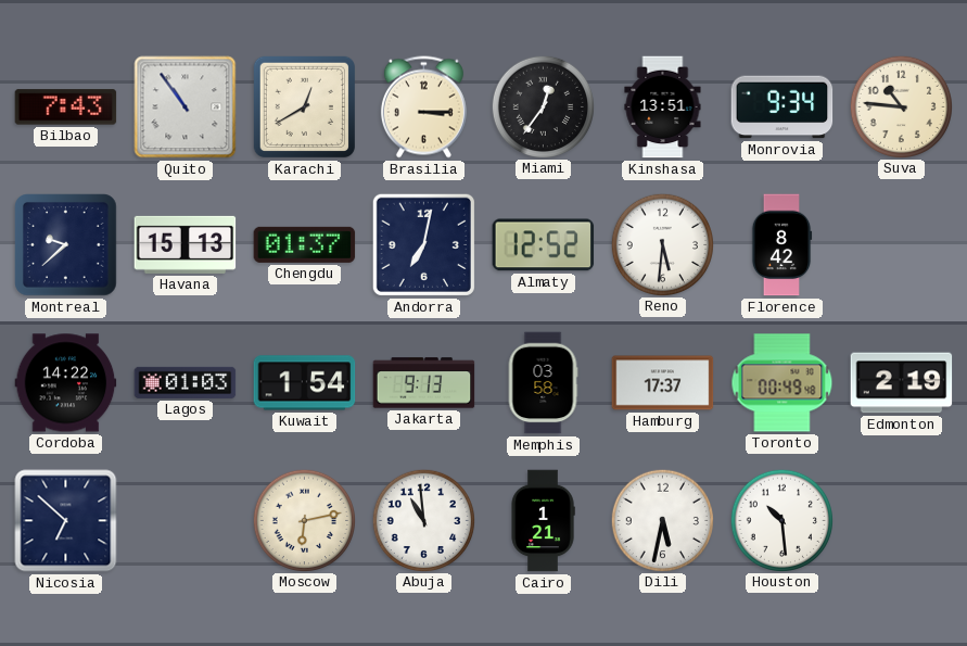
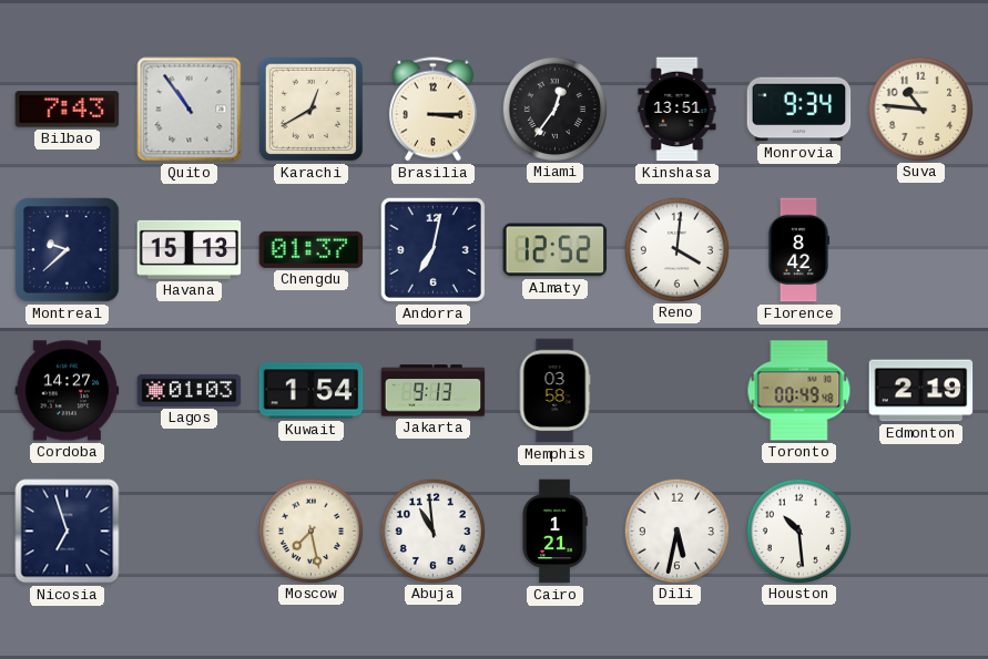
Reno: 5:31 -> 4:01 (676, 249)
Cordoba: 14:22 -> 14:27 (68, 391)
Hamburg: 17:37 -> none (663, 383)
Nicosia: 6:52 -> 6:57 (68, 532)
Moscow: 6:13 -> 7:28 (310, 531)
